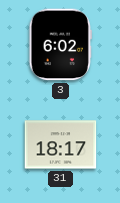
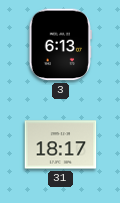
3: 6:02 -> 6:13 (60, 45)
